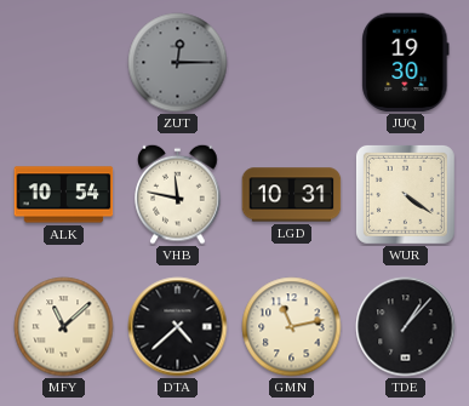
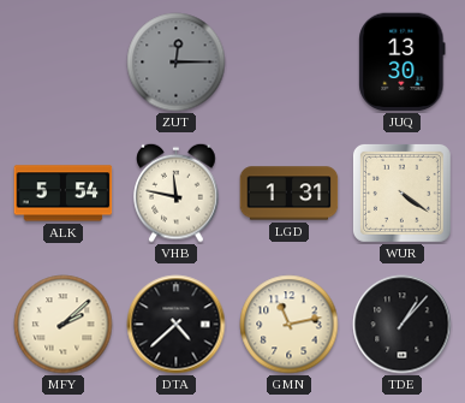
JUQ: 19:30 -> 13:30 (403, 63)
ALK: 10:54 -> 5:54 (64, 194)
LGD: 10:31 -> 1:31 (290, 194)
MFY: 11:08 -> 2:08 (64, 325)
